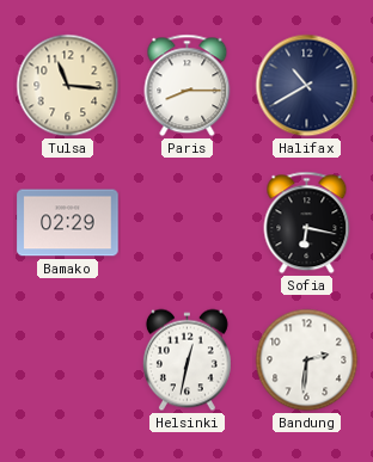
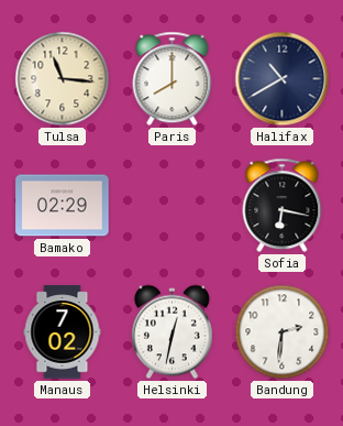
Paris: 8:15 -> 8:00 (173, 79)
Manaus: none -> 7:02 (63, 332)
